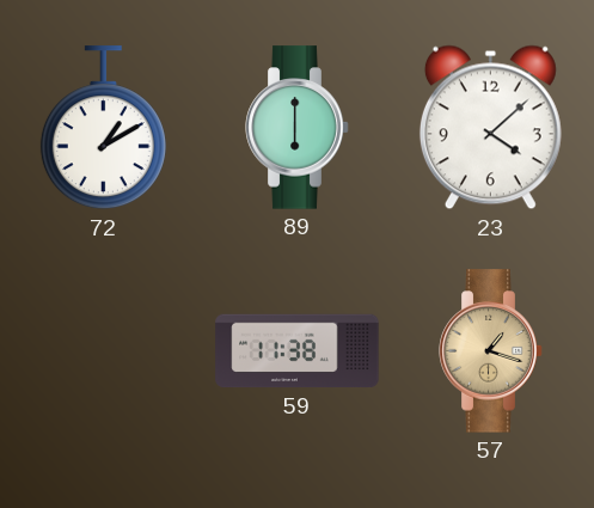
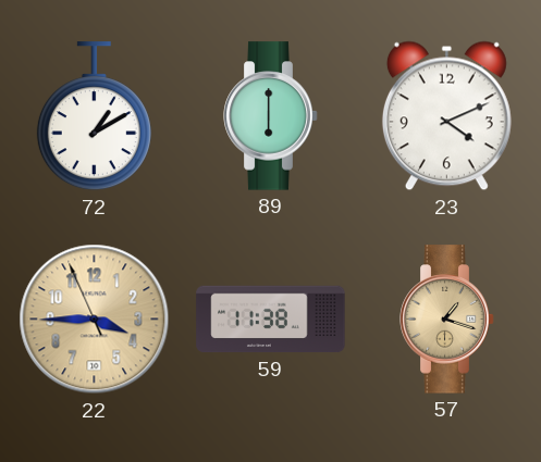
23: 4:08 -> 4:11 (446, 116)
22: none -> 3:44 (95, 320)
